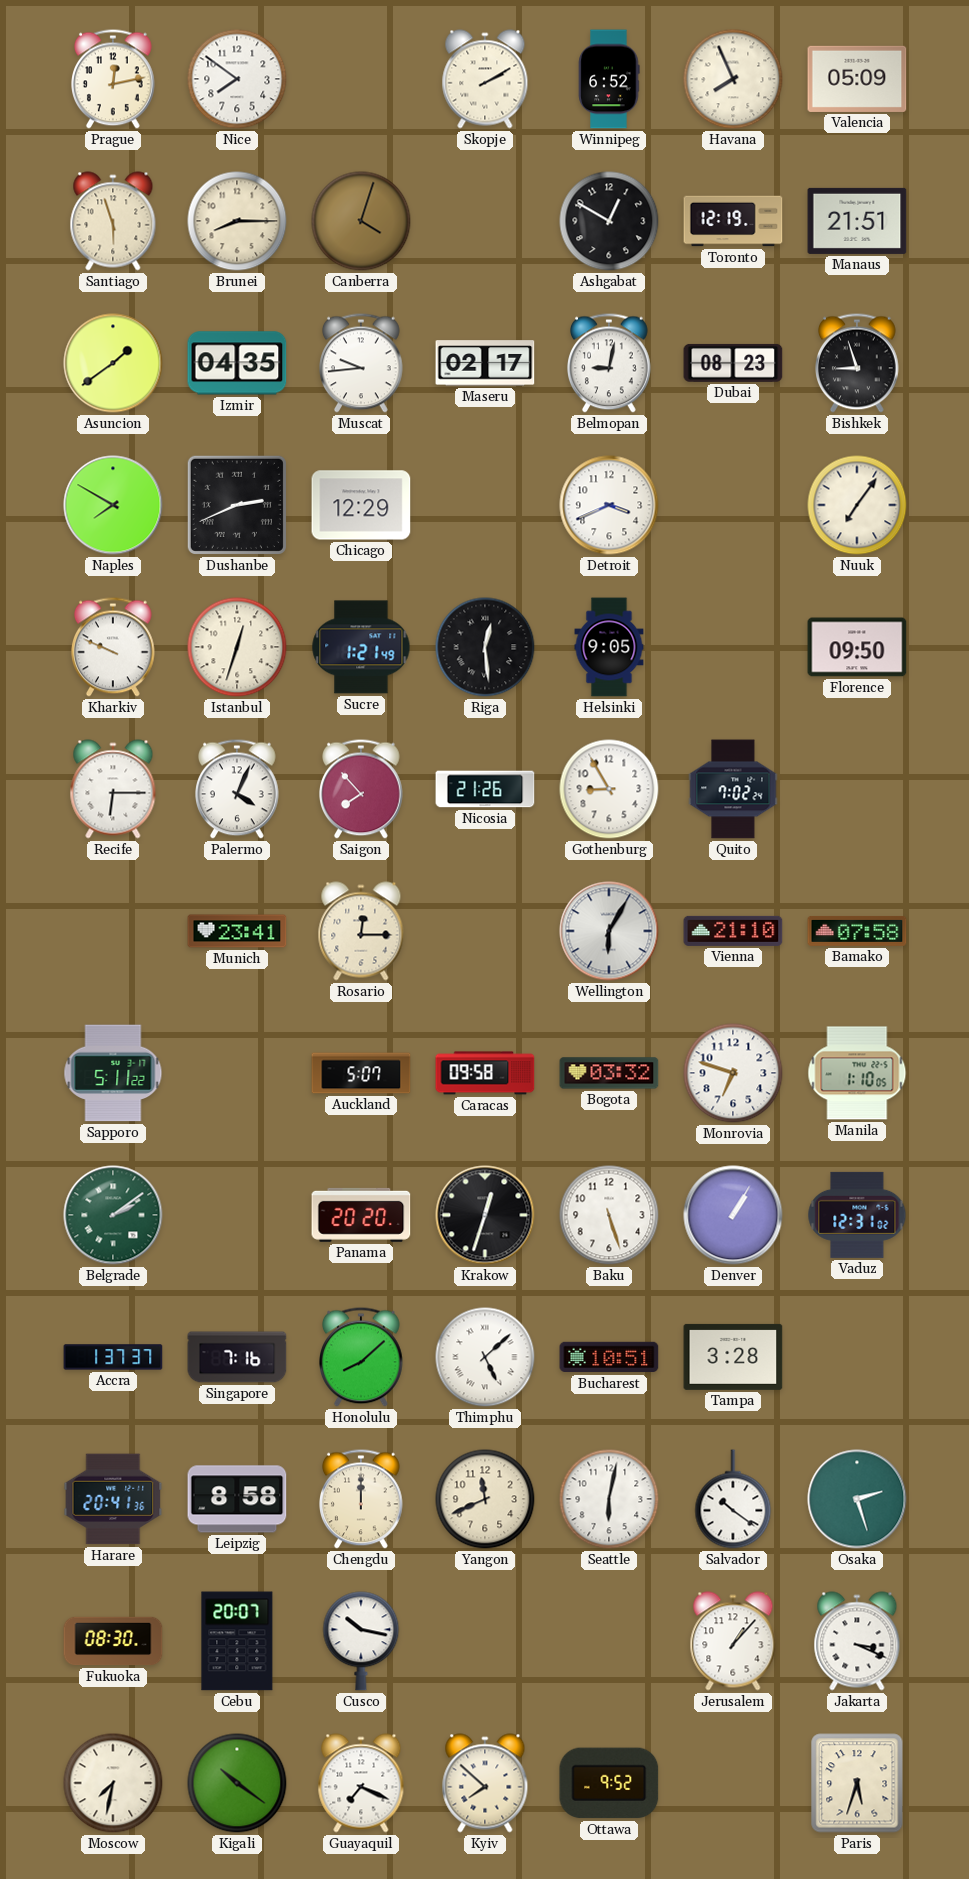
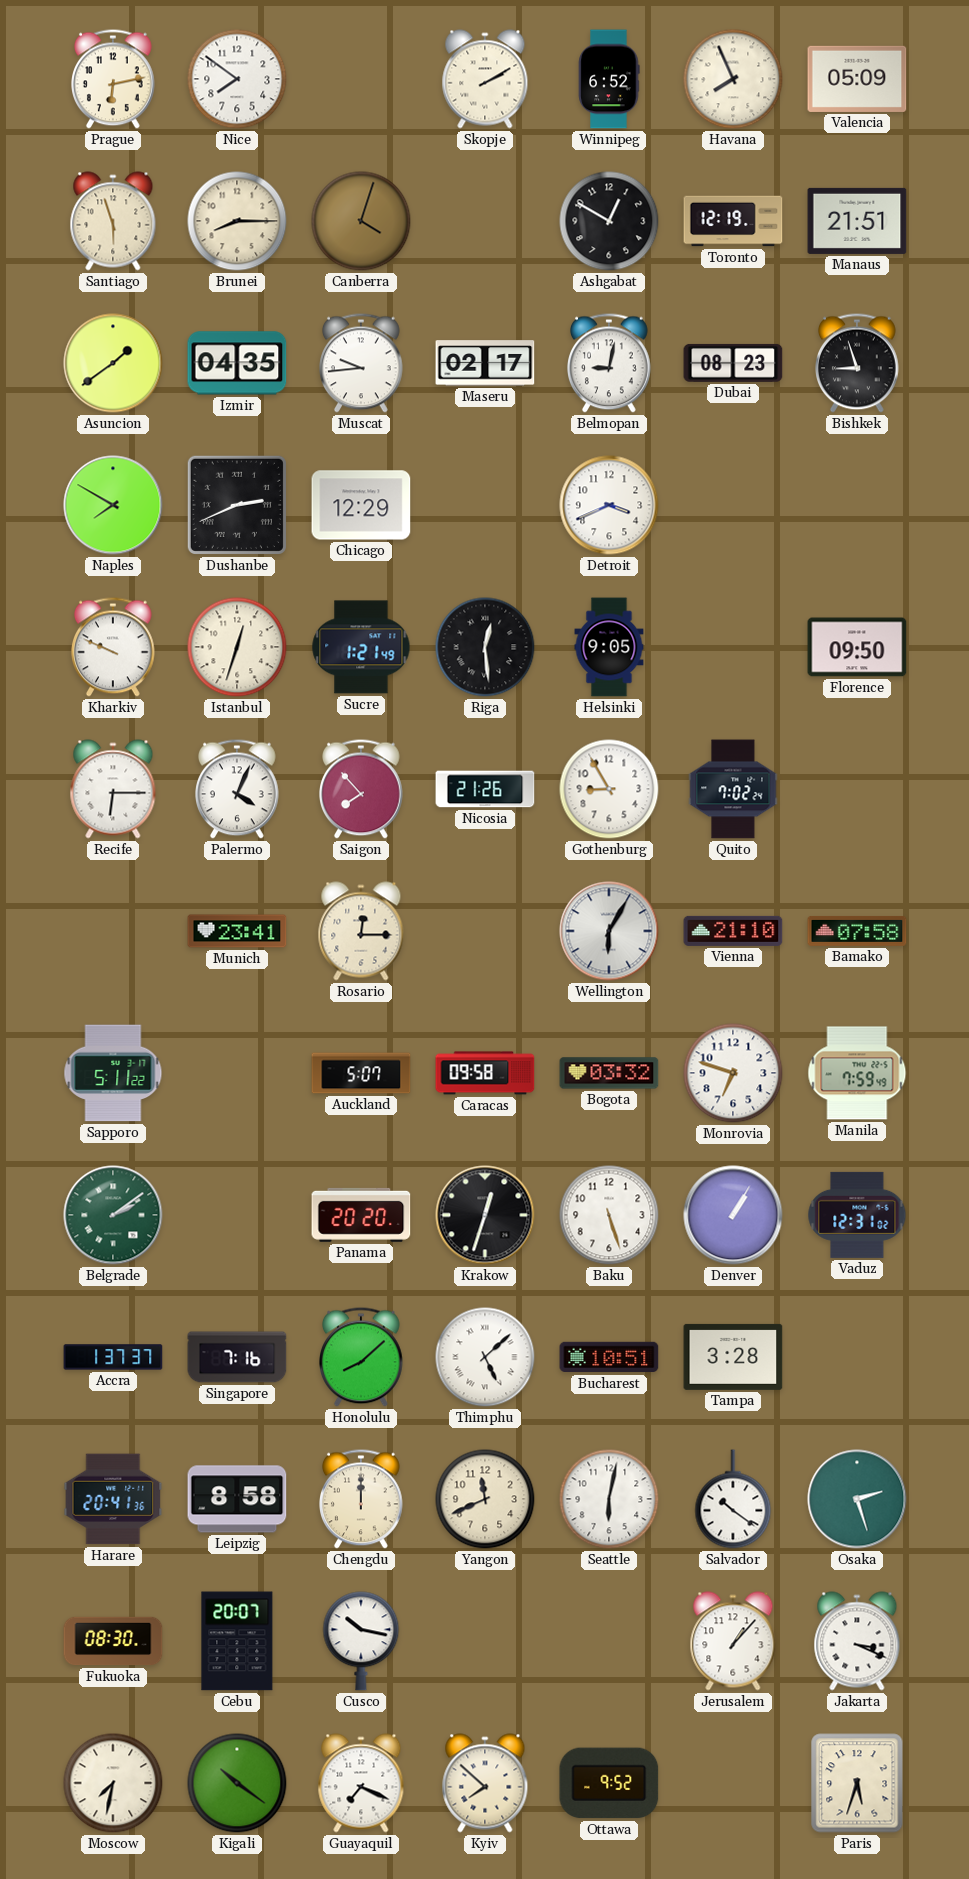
Prague: 12:13 -> 6:13 (114, 79)
Nuuk: 7:06 -> none (857, 505)
Manila: 1:10 -> 7:59 (857, 1073)
